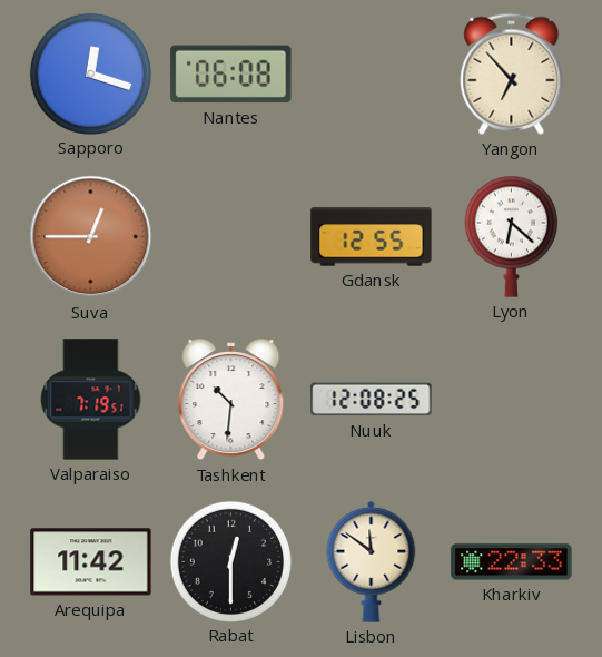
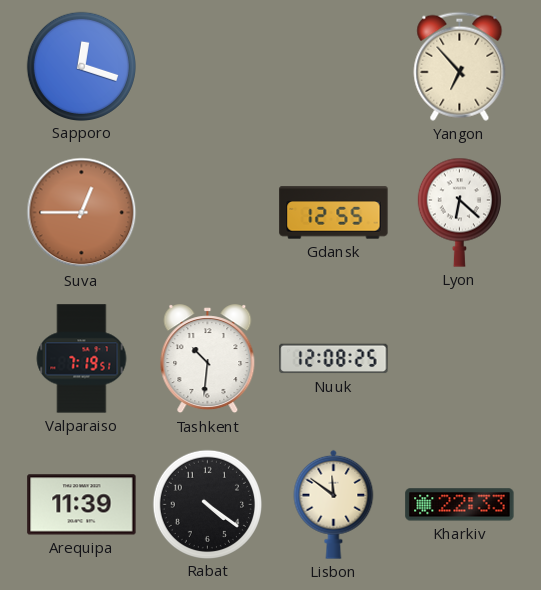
Nantes: 06:08 -> none (231, 75)
Arequipa: 11:42 -> 11:39 (82, 505)
Rabat: 12:30 -> 4:21 (207, 504)
